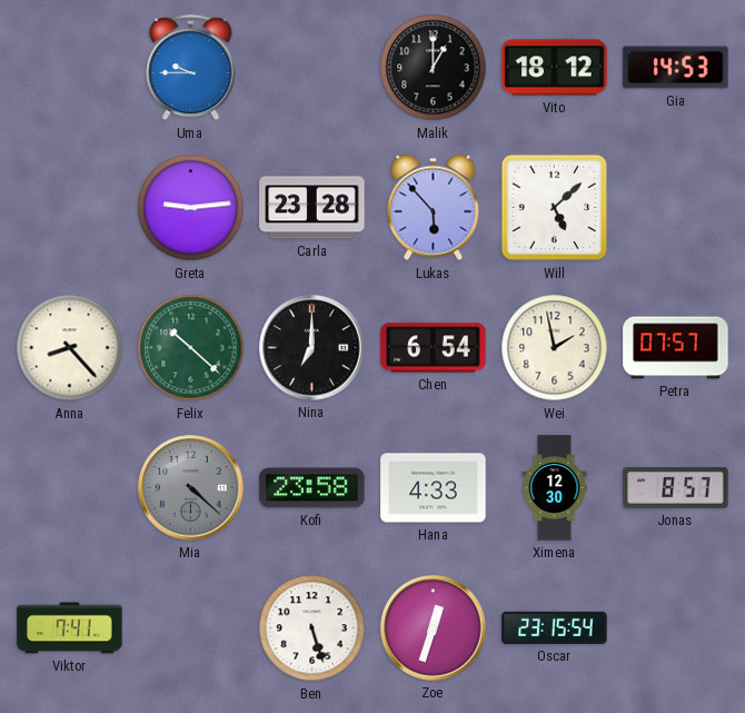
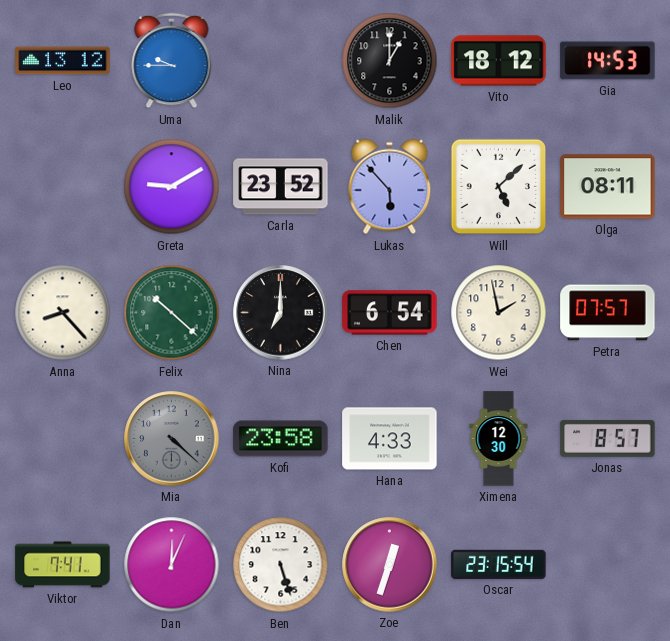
Leo: none -> 13:12 (63, 61)
Greta: 9:14 -> 9:10 (172, 187)
Carla: 23:28 -> 23:52 (281, 187)
Olga: none -> 08:11 (608, 187)
Dan: none -> 12:04 (172, 565)
